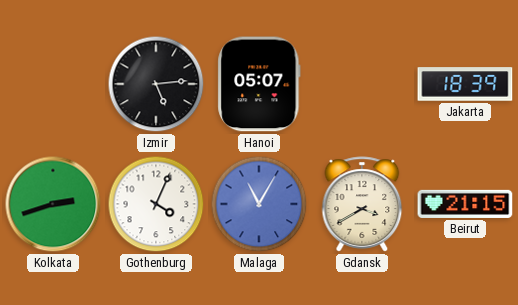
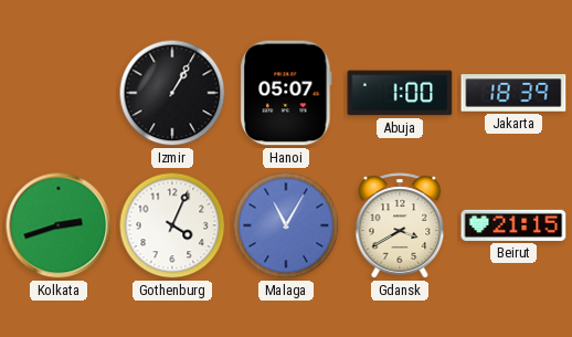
Izmir: 5:14 -> 1:05 (172, 93)
Abuja: none -> 1:00 (400, 93)
